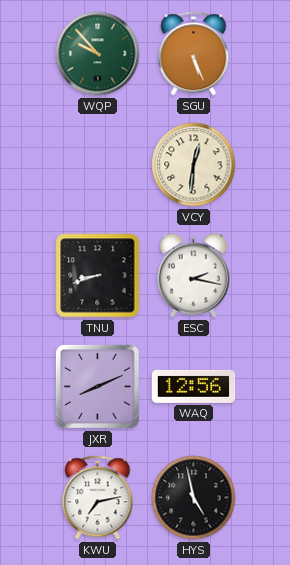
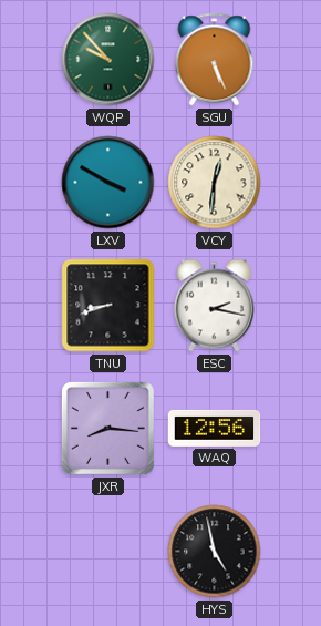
LXV: none -> 3:50 (108, 183)
JXR: 8:11 -> 8:16 (107, 428)
KWU: 7:13 -> none (98, 498)
